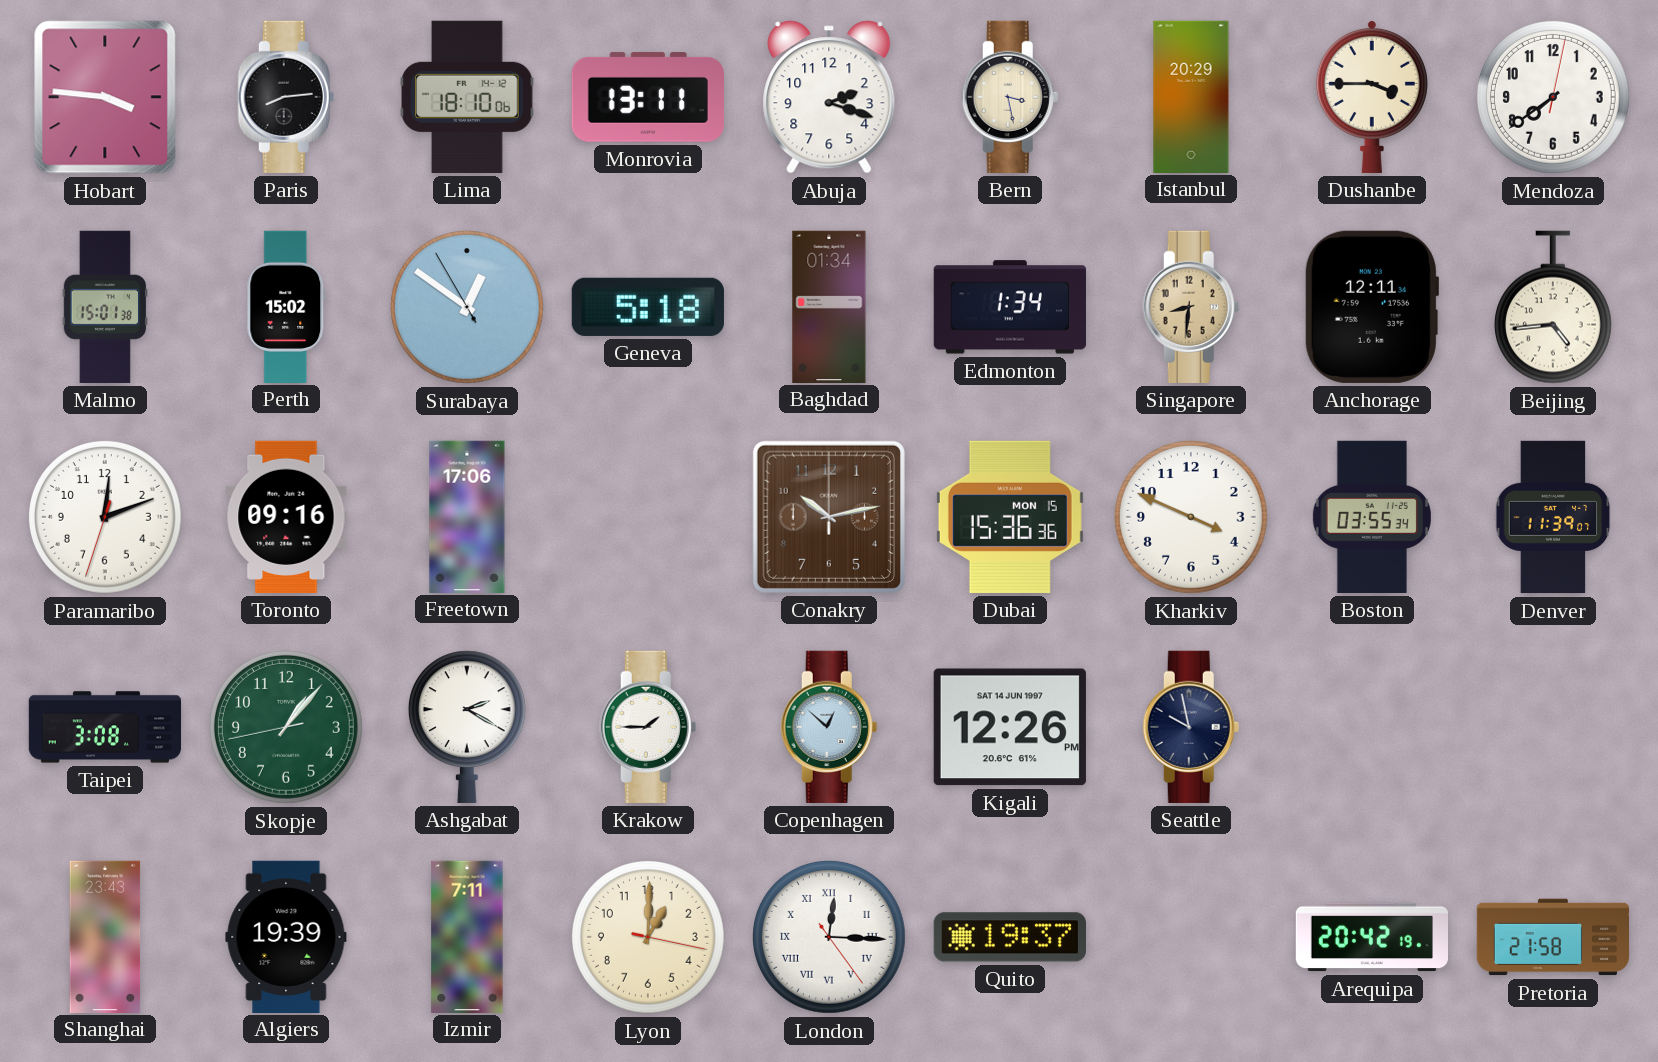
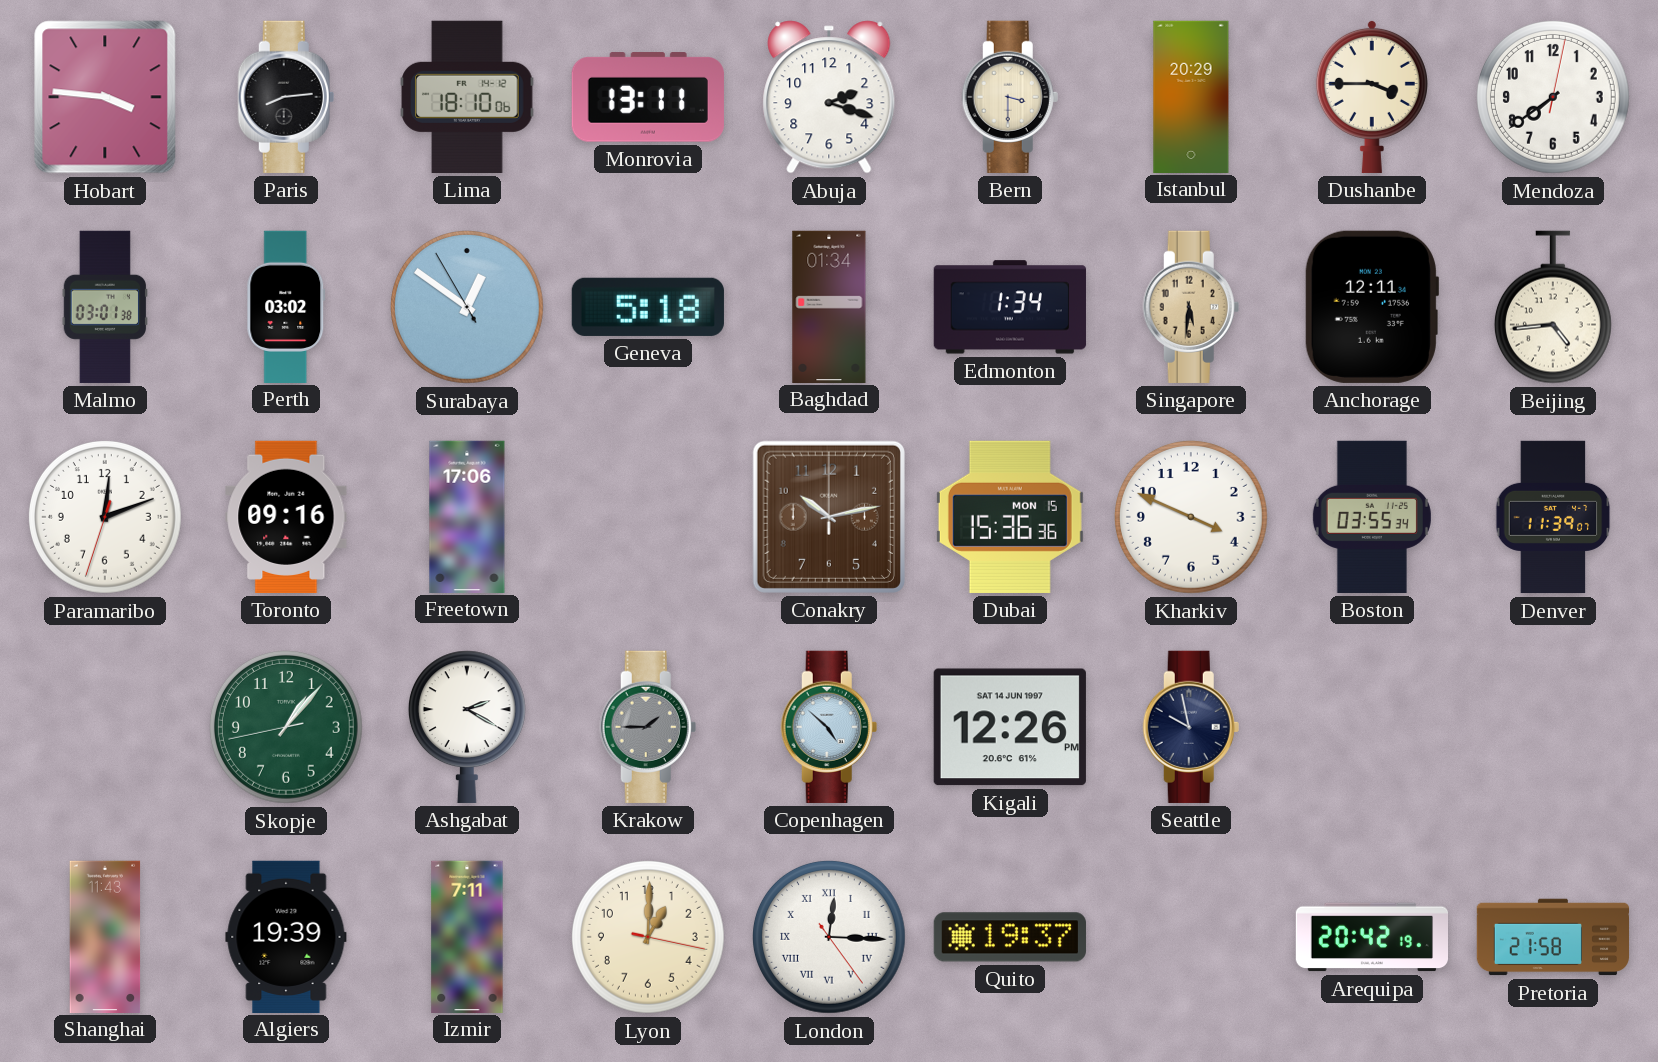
Bern: 3:28 -> 3:30 (1010, 97)
Malmo: 15:01 -> 03:01 (104, 307)
Perth: 15:02 -> 03:02 (286, 306)
Singapore: 8:31 -> 5:31 (1191, 307)
Taipei: 3:08 -> none (105, 727)
Krakow dial: white -> grey (648, 727)
Copenhagen: 12:52 -> 4:52 (829, 727)
Shanghai: 23:43 -> 11:43 (105, 936)
